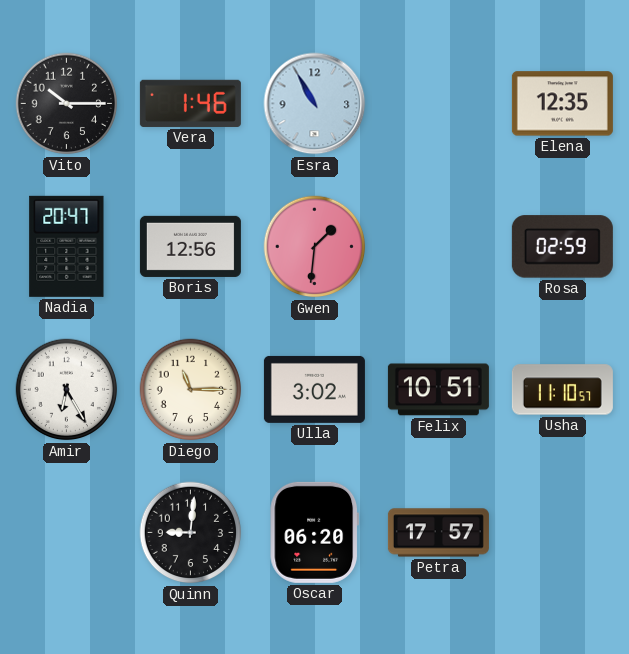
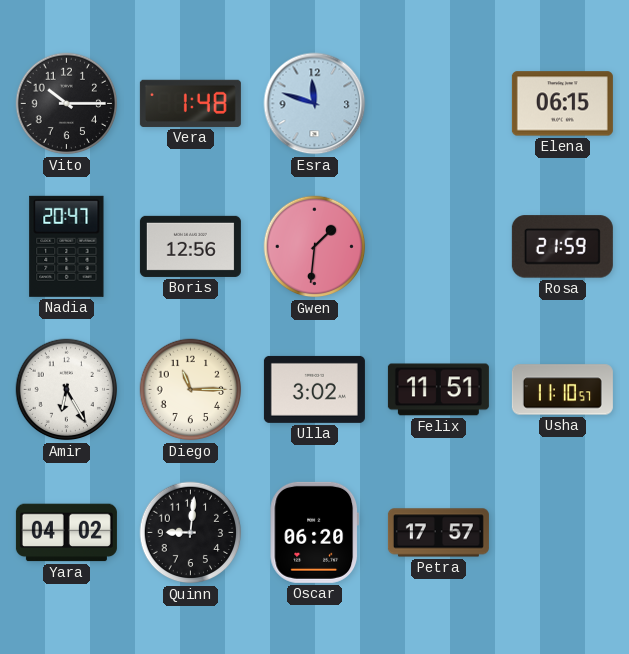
Vera: 1:46 -> 1:48 (190, 103)
Esra: 10:55 -> 11:48 (315, 104)
Elena: 12:35 -> 06:15 (562, 104)
Rosa: 02:59 -> 21:59 (562, 247)
Felix: 10:51 -> 11:51 (438, 390)
Yara: none -> 04:02 (66, 533)
